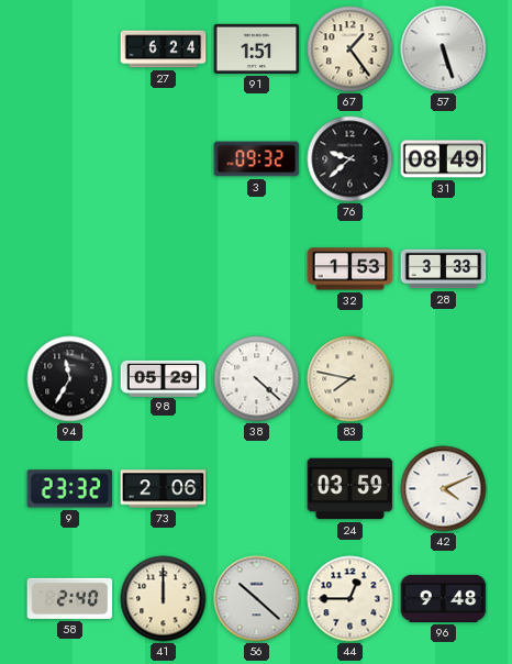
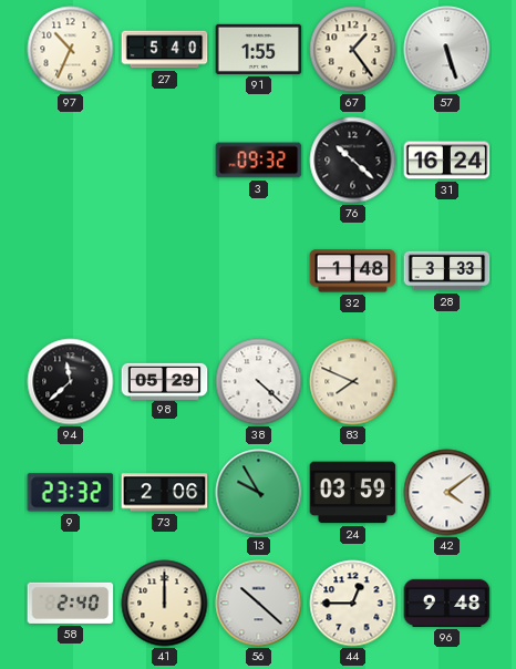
97: none -> 10:34 (71, 50)
27: 6:24 -> 5:40 (165, 50)
91: 1:51 -> 1:55 (259, 49)
76: 9:38 -> 10:22 (353, 161)
31: 08:49 -> 16:24 (447, 161)
32: 1:53 -> 1:48 (353, 271)
94: 11:35 -> 11:38 (71, 382)
83: 7:47 -> 7:49 (353, 382)
13: none -> 9:55 (259, 493)
42: 4:11 -> 4:09 (447, 493)
